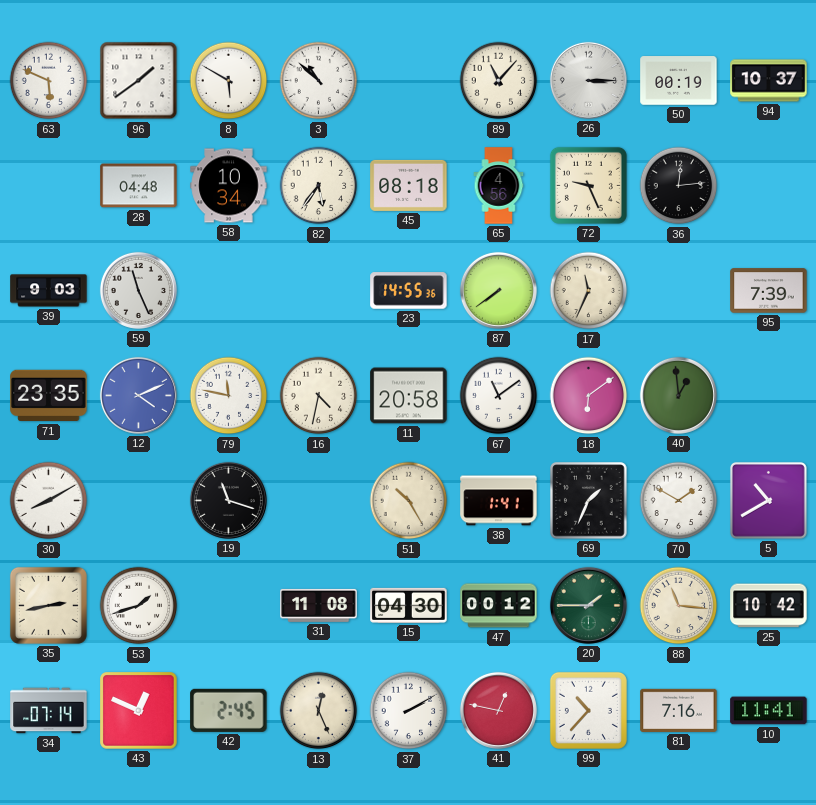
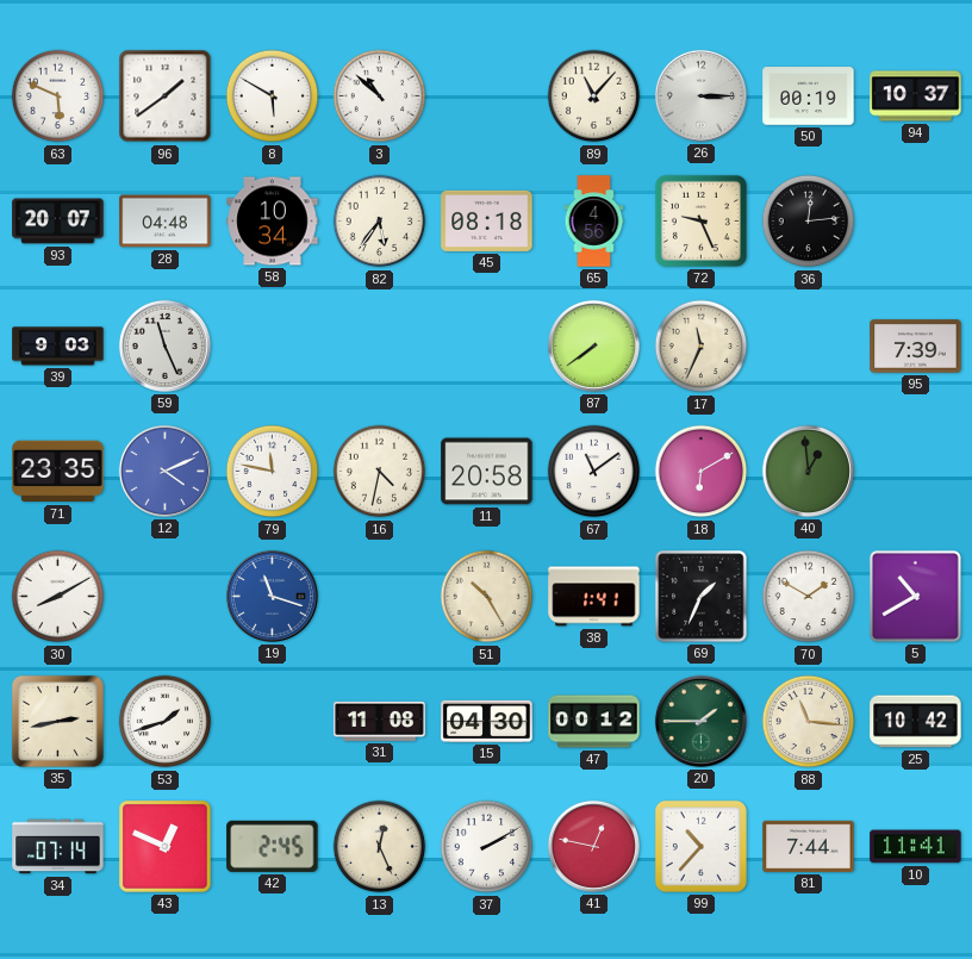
93: none -> 20:07 (58, 222)
23: 14:55 -> none (409, 291)
18: 6:09 -> 6:10 (702, 472)
19 dial: black -> blue (272, 596)
81: 7:16 -> 7:44 (809, 846)
